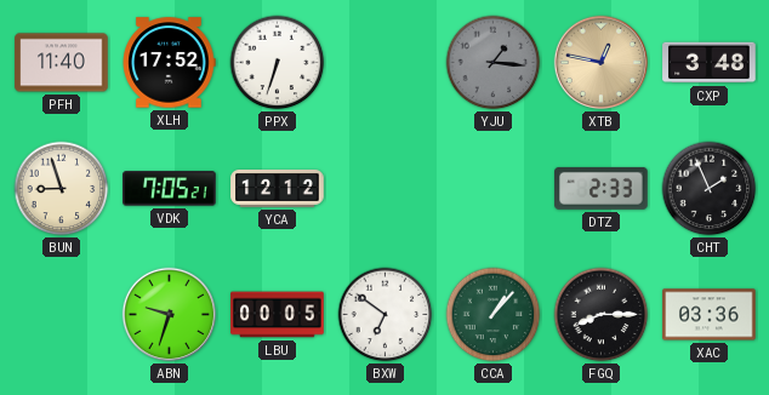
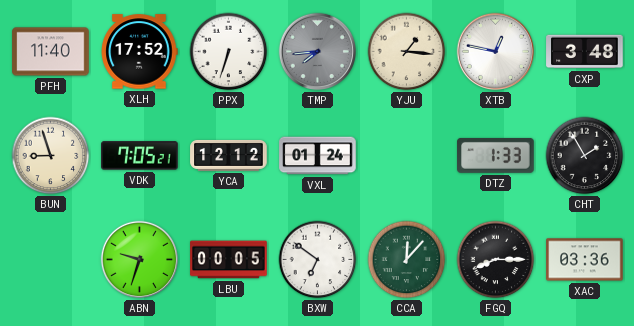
TMP: none -> 7:44 (318, 52)
YJU dial: grey -> cream (407, 52)
XTB dial: champagne -> white (496, 52)
VXL: none -> 01:24 (318, 156)
DTZ: 2:33 -> 1:33 (496, 155)
CHT: 1:56 -> 1:55 (585, 156)
CCA: 1:07 -> 12:07 (407, 260)
